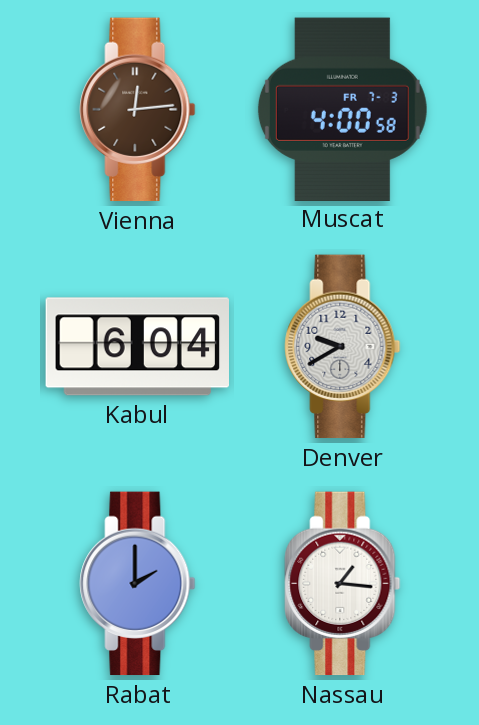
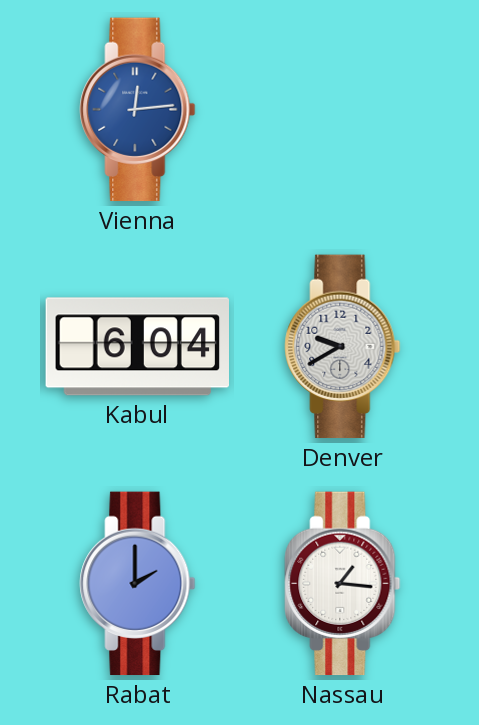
Vienna dial: brown -> blue (138, 110)
Muscat: 4:00 -> none (342, 109)
